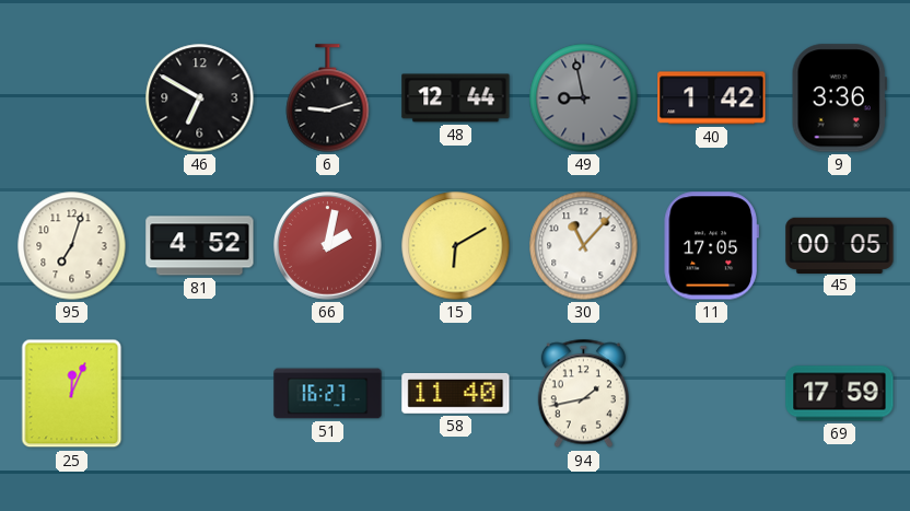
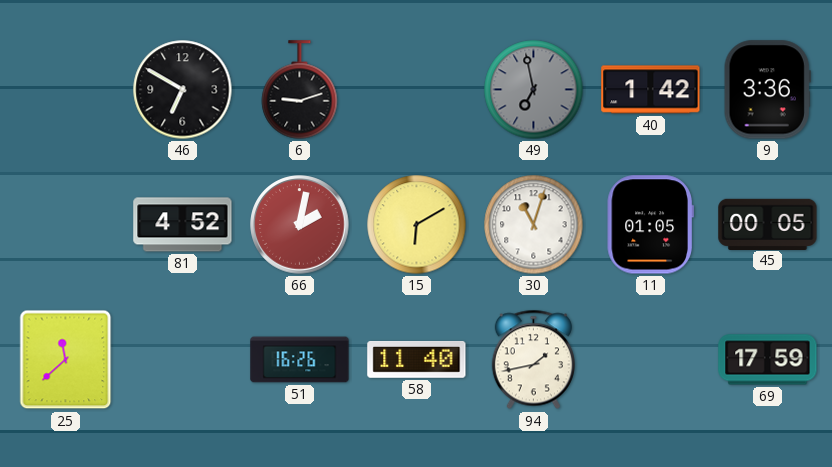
48: 12:44 -> none (456, 98)
49: 8:58 -> 6:58 (534, 90)
95: 7:03 -> none (72, 246)
30: 11:07 -> 11:03 (534, 225)
11: 17:05 -> 01:05 (650, 225)
25: 12:04 -> 11:38 (66, 360)
51: 16:27 -> 16:26 (300, 360)
